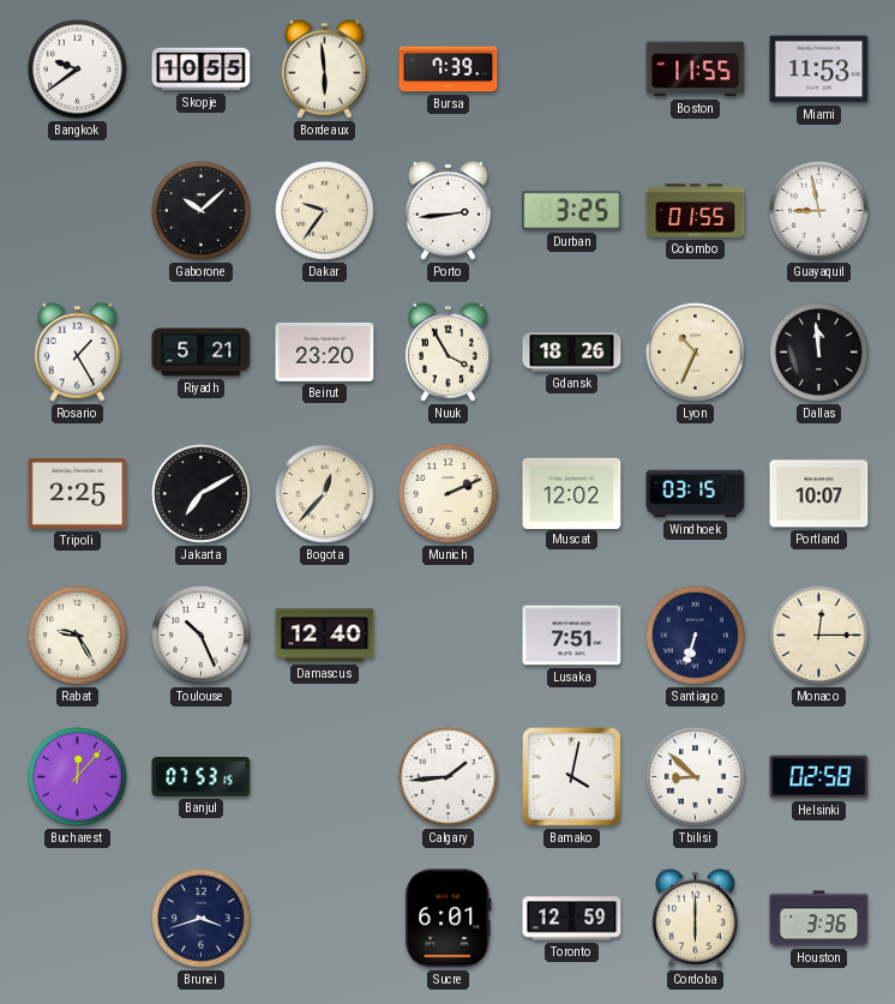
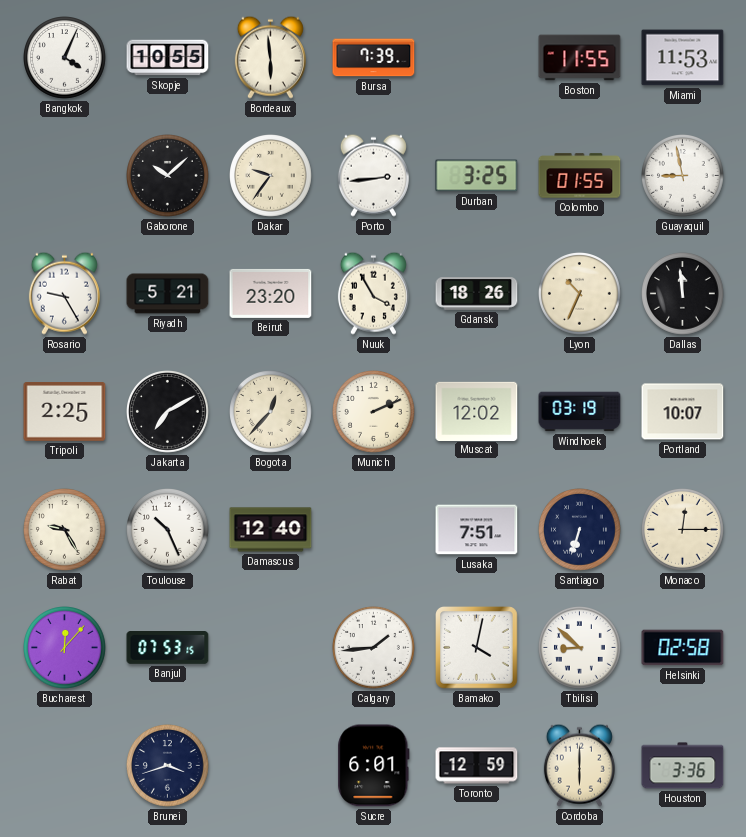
Bangkok: 9:39 -> 4:04 (65, 58)
Rosario: 1:25 -> 9:25 (64, 293)
Windhoek: 03:15 -> 03:19 (580, 412)
